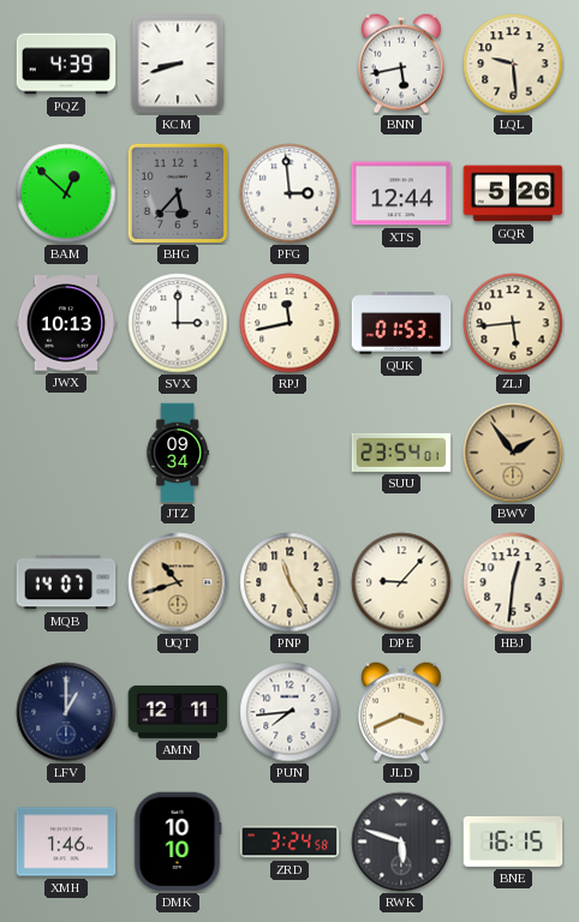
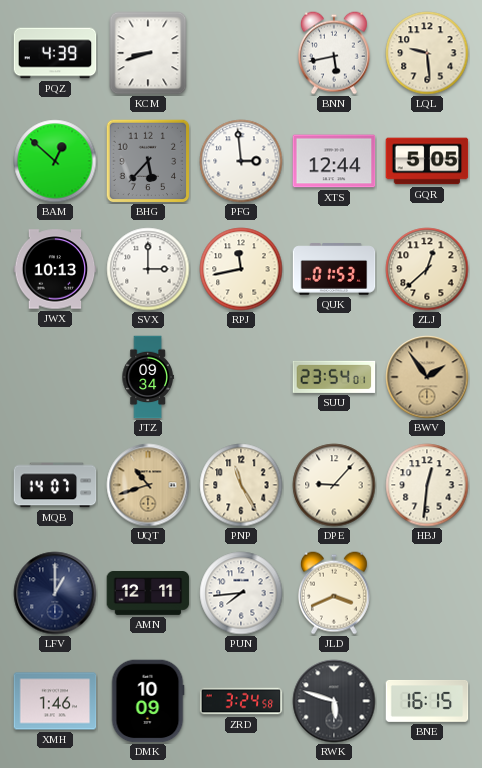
GQR: 5:26 -> 5:05 (427, 161)
ZLJ: 5:44 -> 12:38 (427, 269)
DMK: 10:10 -> 10:09 (148, 701)
